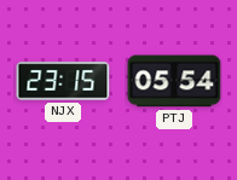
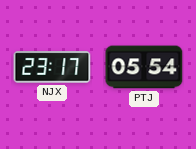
NJX: 23:15 -> 23:17 (52, 67)
